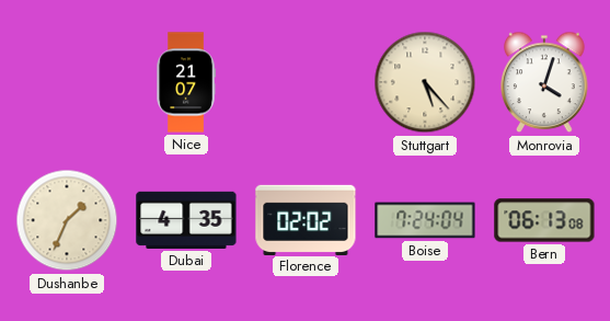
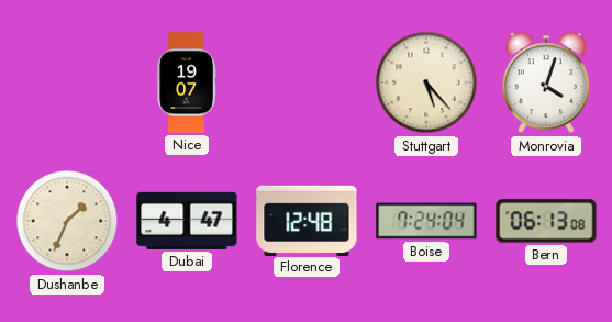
Nice: 21:07 -> 19:07 (187, 82)
Dubai: 4:35 -> 4:47 (187, 221)
Florence: 02:02 -> 12:48 (307, 220)
